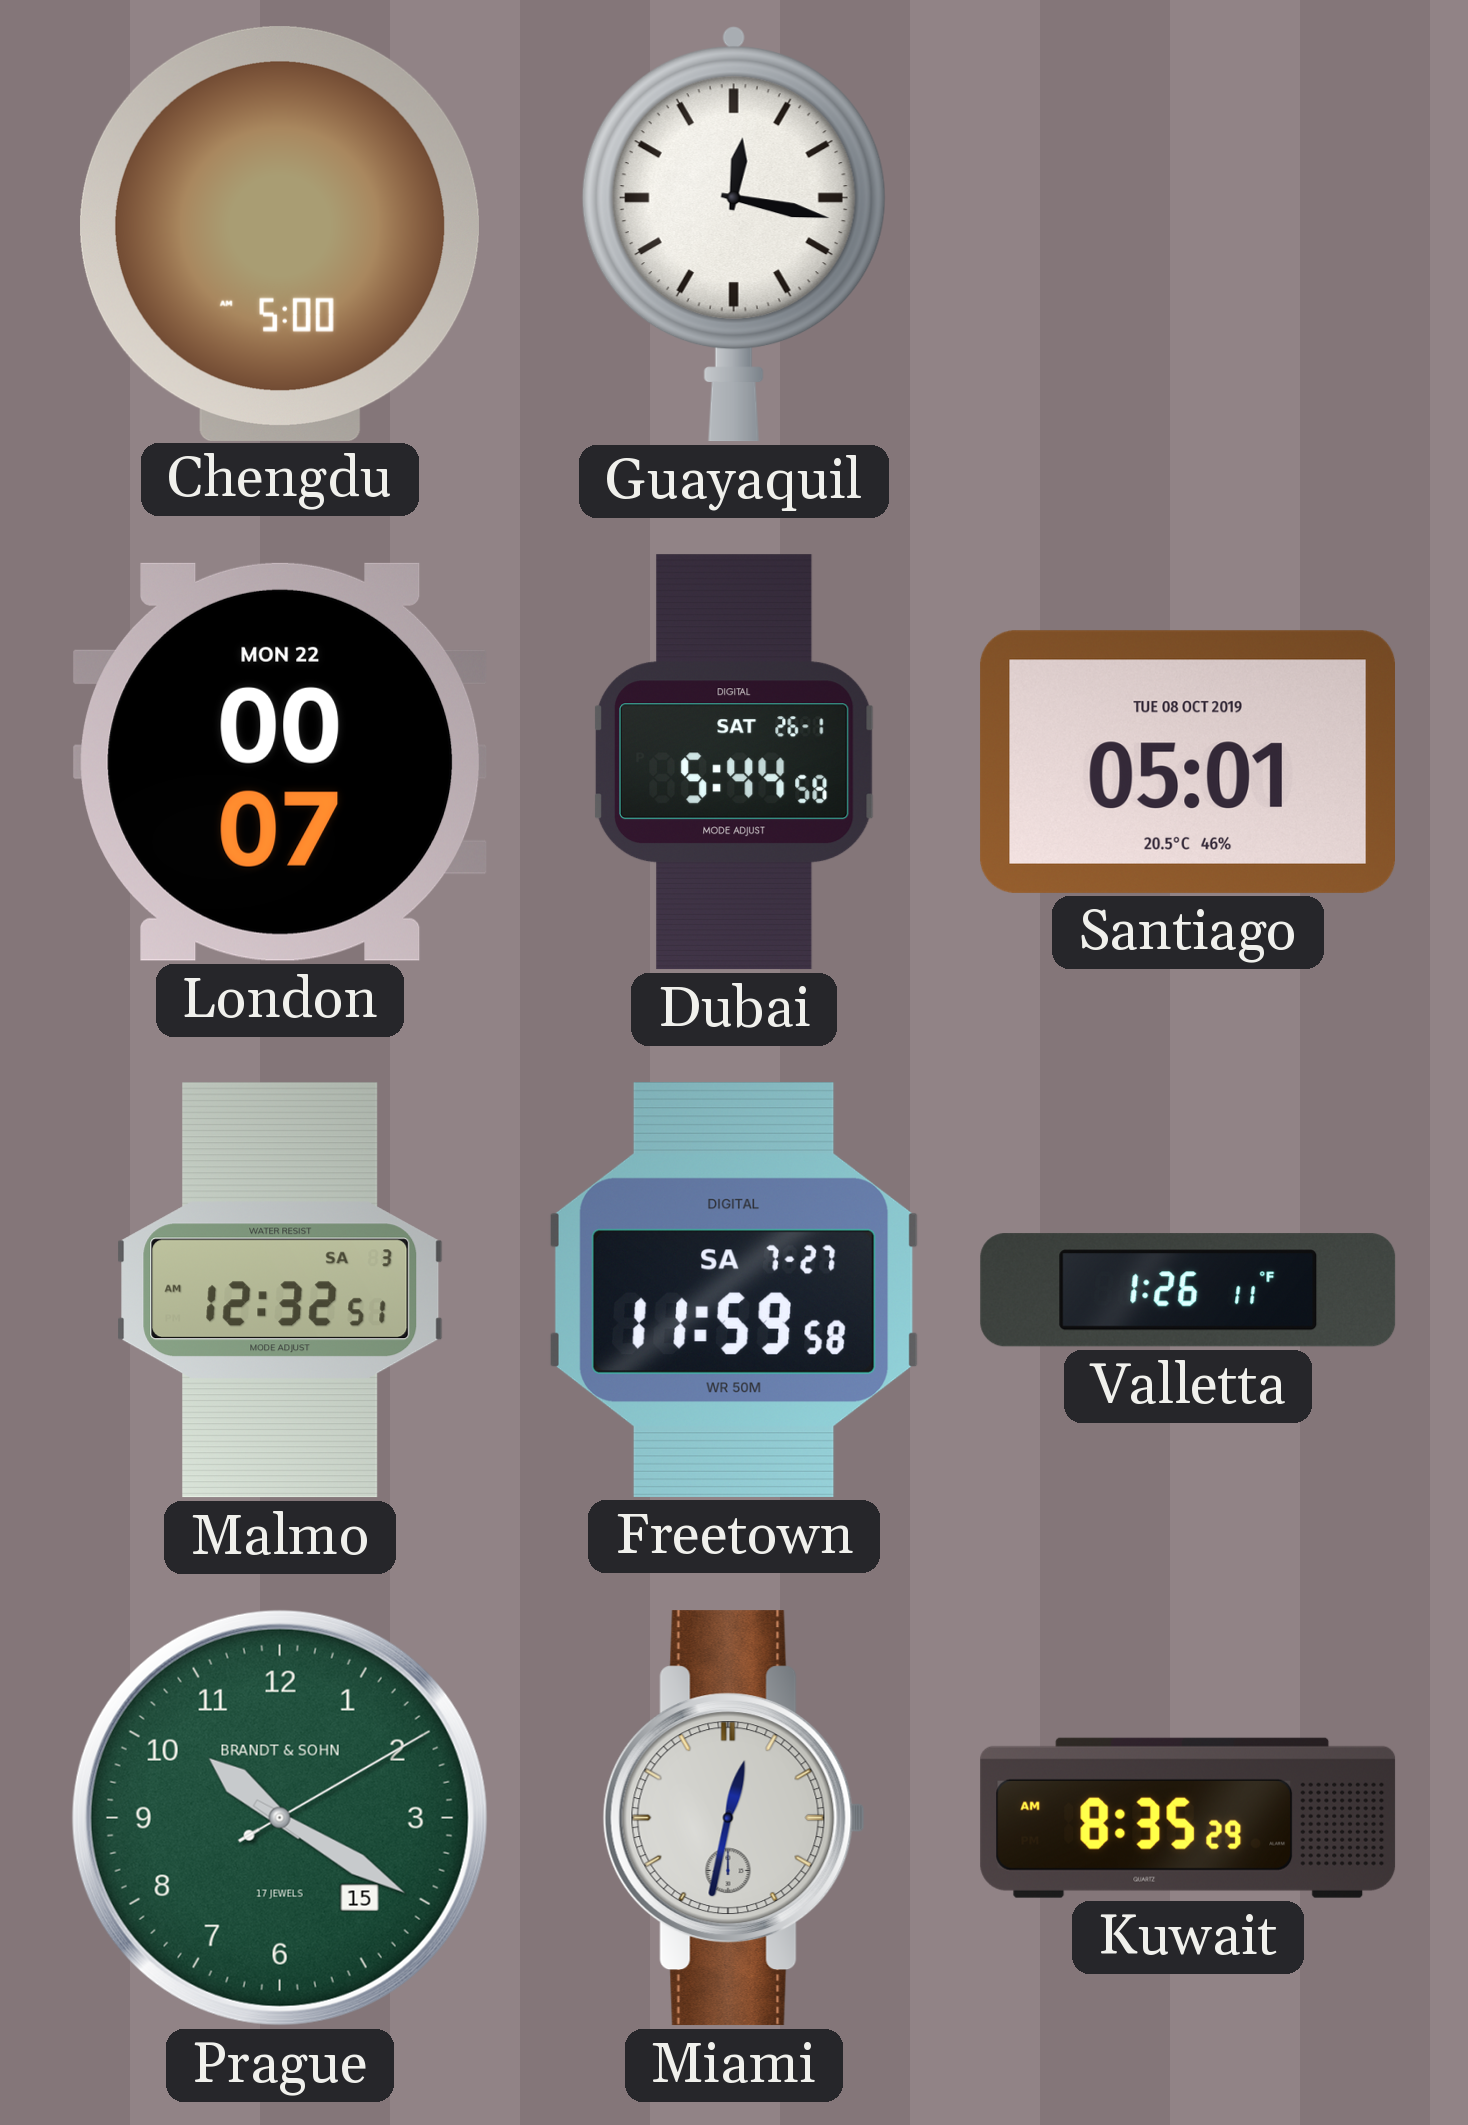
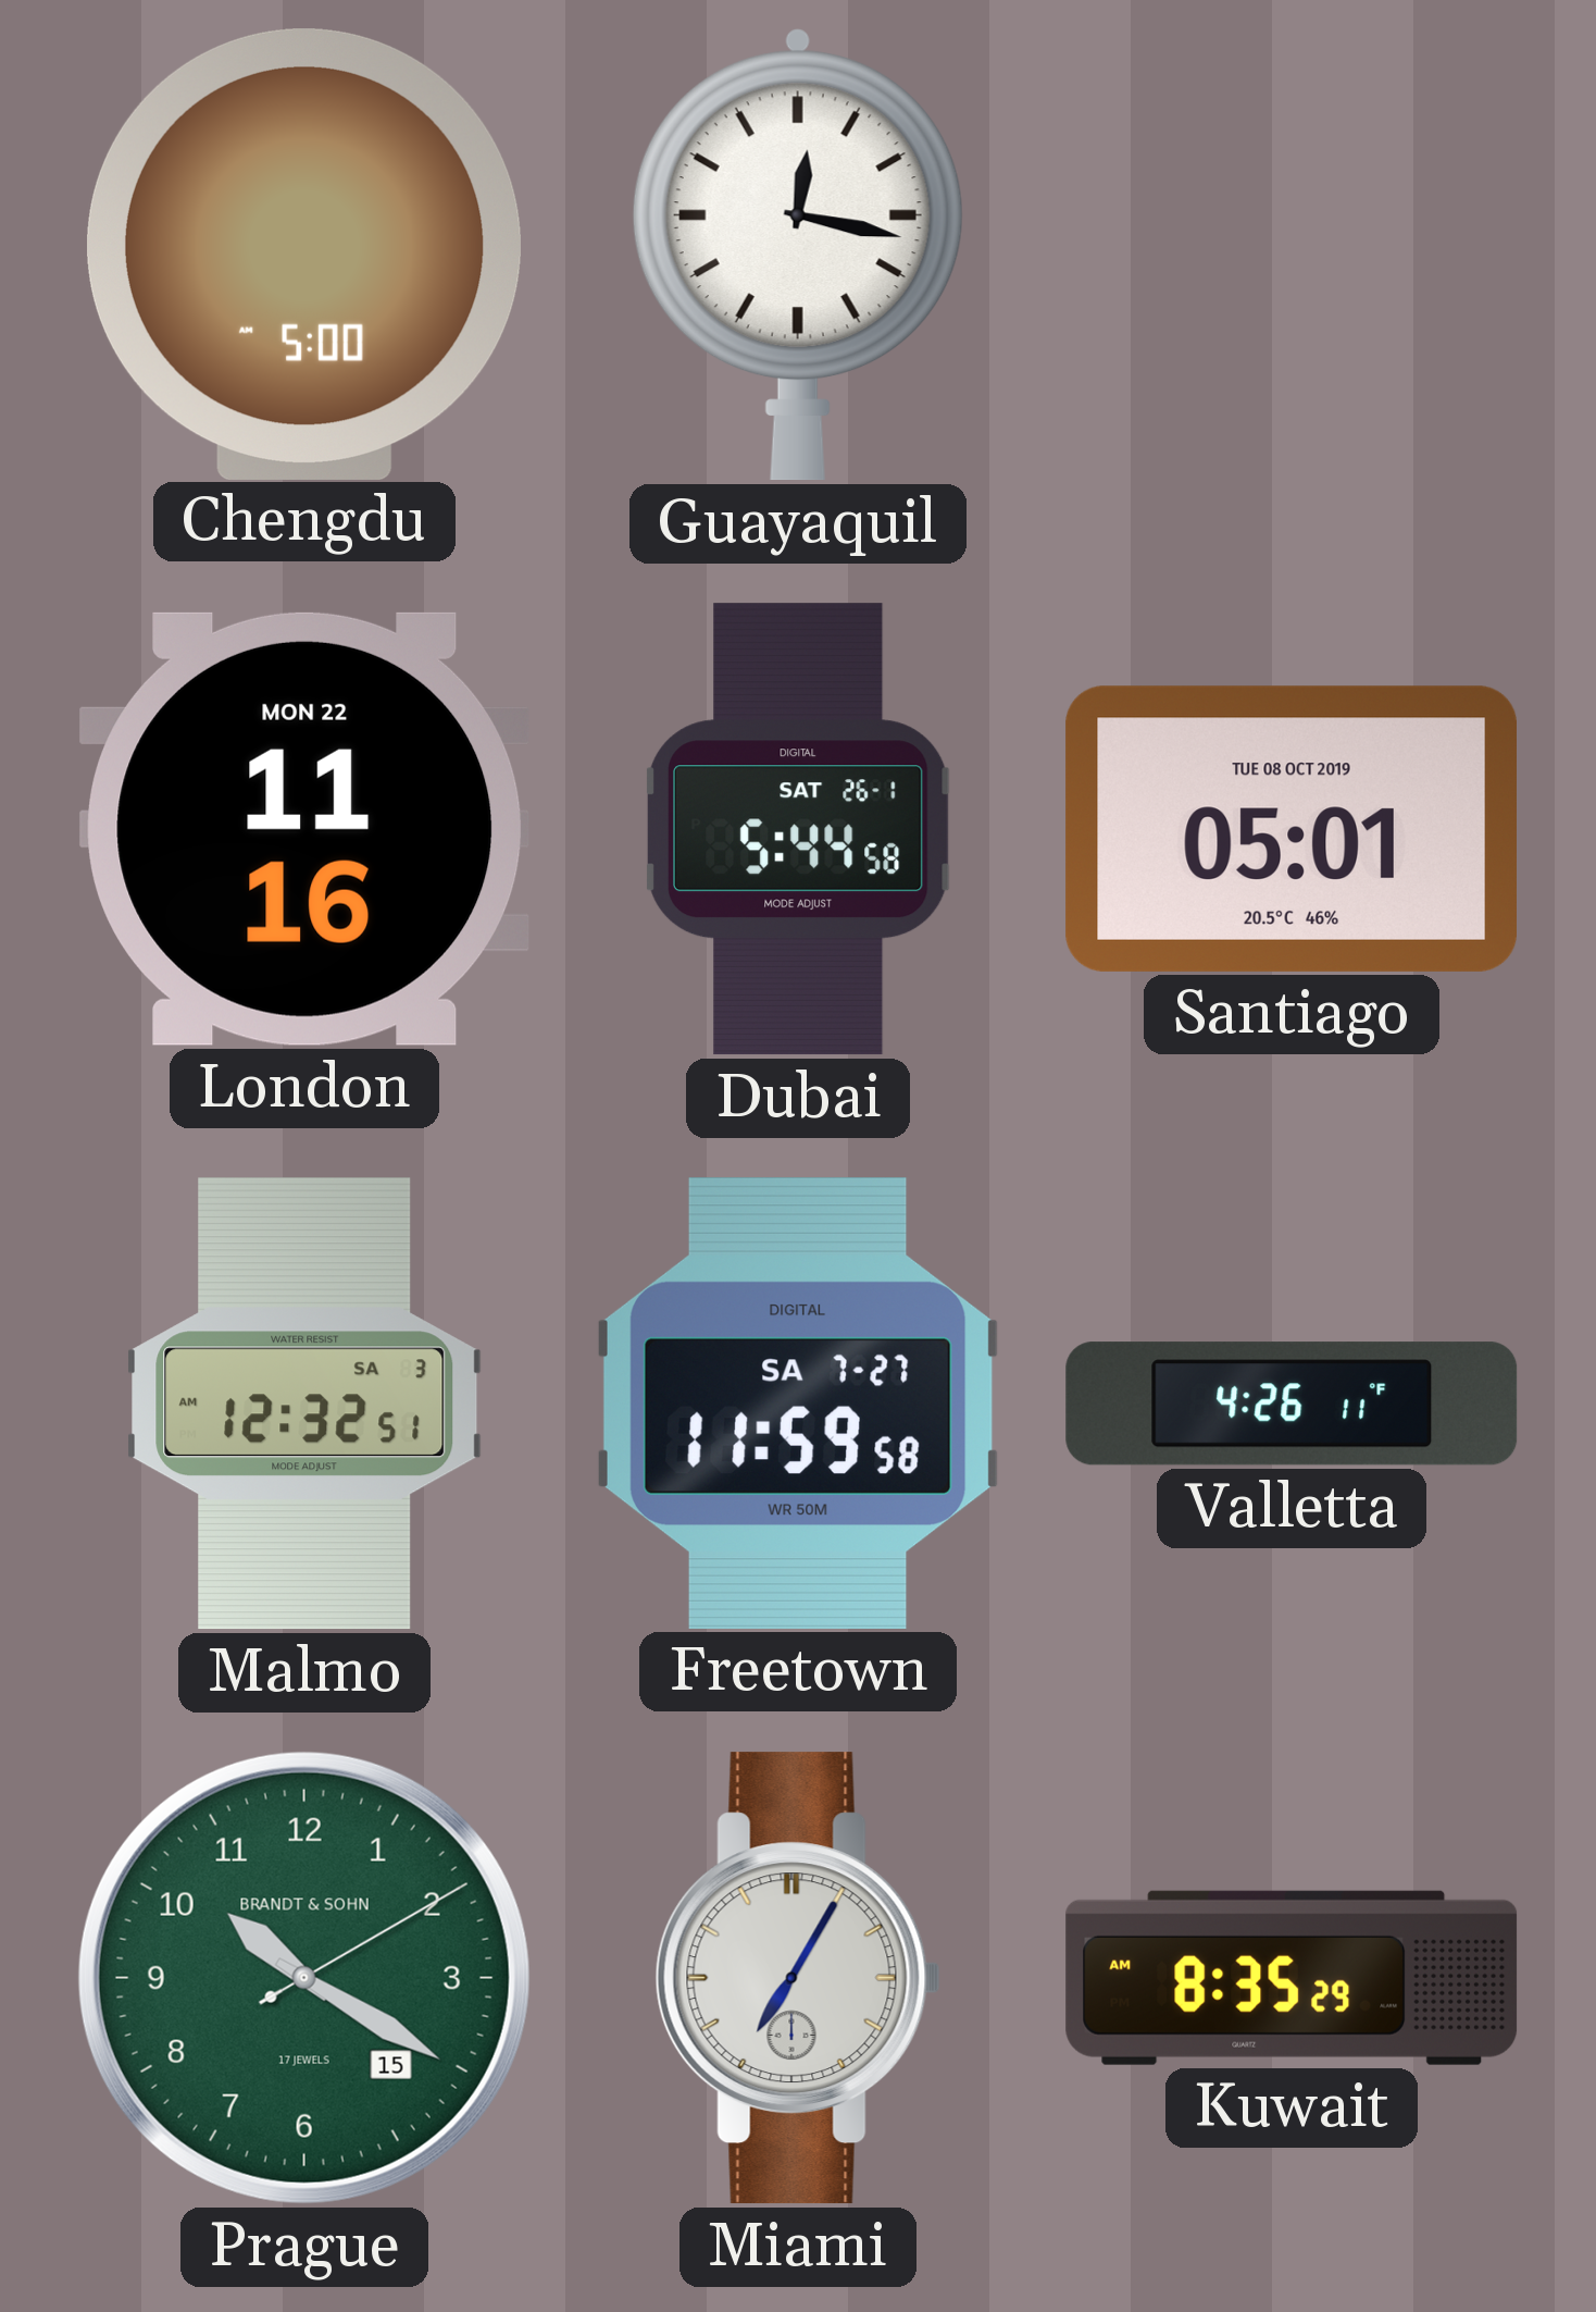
London: 00:07 -> 11:16 (304, 829)
Valletta: 1:26 -> 4:26 (1292, 1404)
Miami: 12:32 -> 7:05 (798, 1978)
